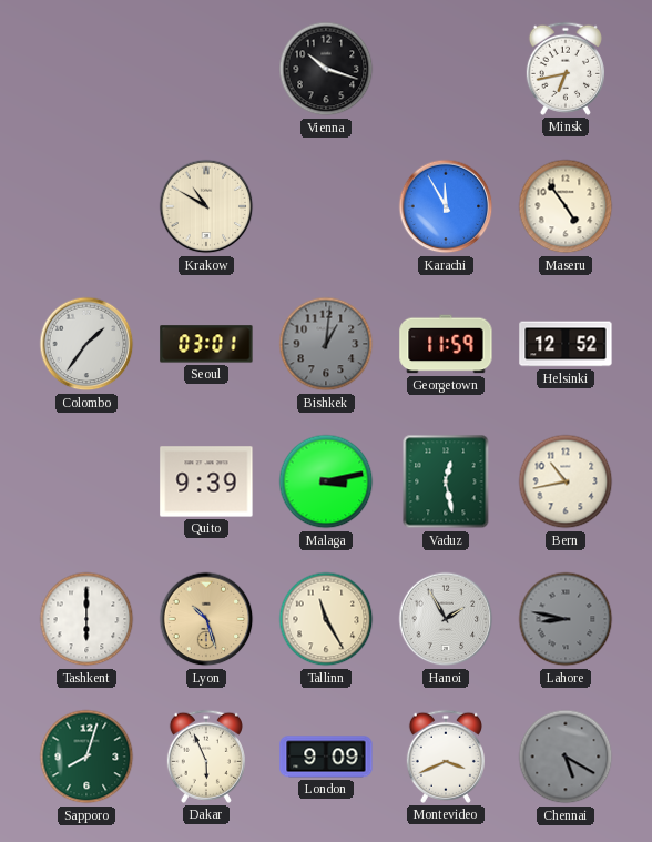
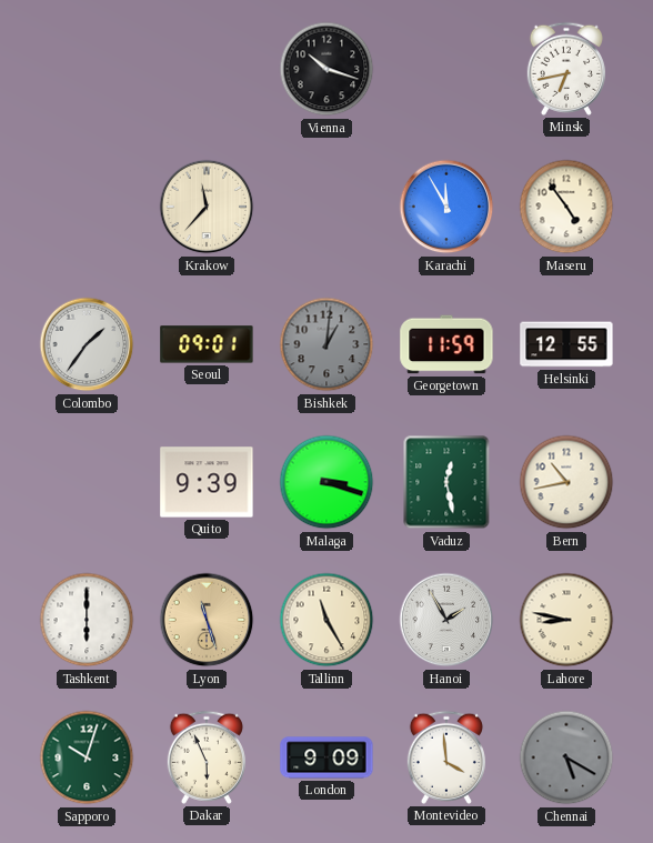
Krakow: 10:50 -> 11:37 (207, 207)
Seoul: 03:01 -> 09:01 (207, 344)
Helsinki: 12:52 -> 12:55 (566, 344)
Malaga: 3:13 -> 3:18 (326, 482)
Lyon: 10:27 -> 11:27 (207, 620)
Lahore dial: grey -> cream (566, 620)
Sapporo: 8:03 -> 10:03 (87, 757)
Montevideo: 3:41 -> 3:59 (446, 757)
